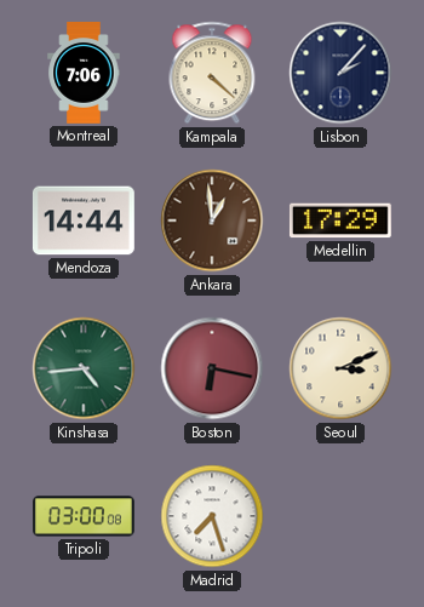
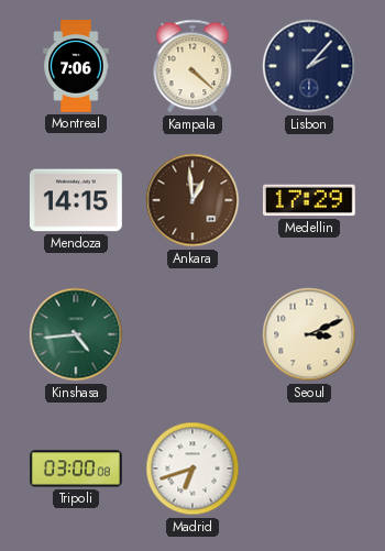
Mendoza: 14:44 -> 14:15 (76, 200)
Boston: 6:17 -> none (212, 368)
Madrid: 7:27 -> 6:42 (193, 469)
